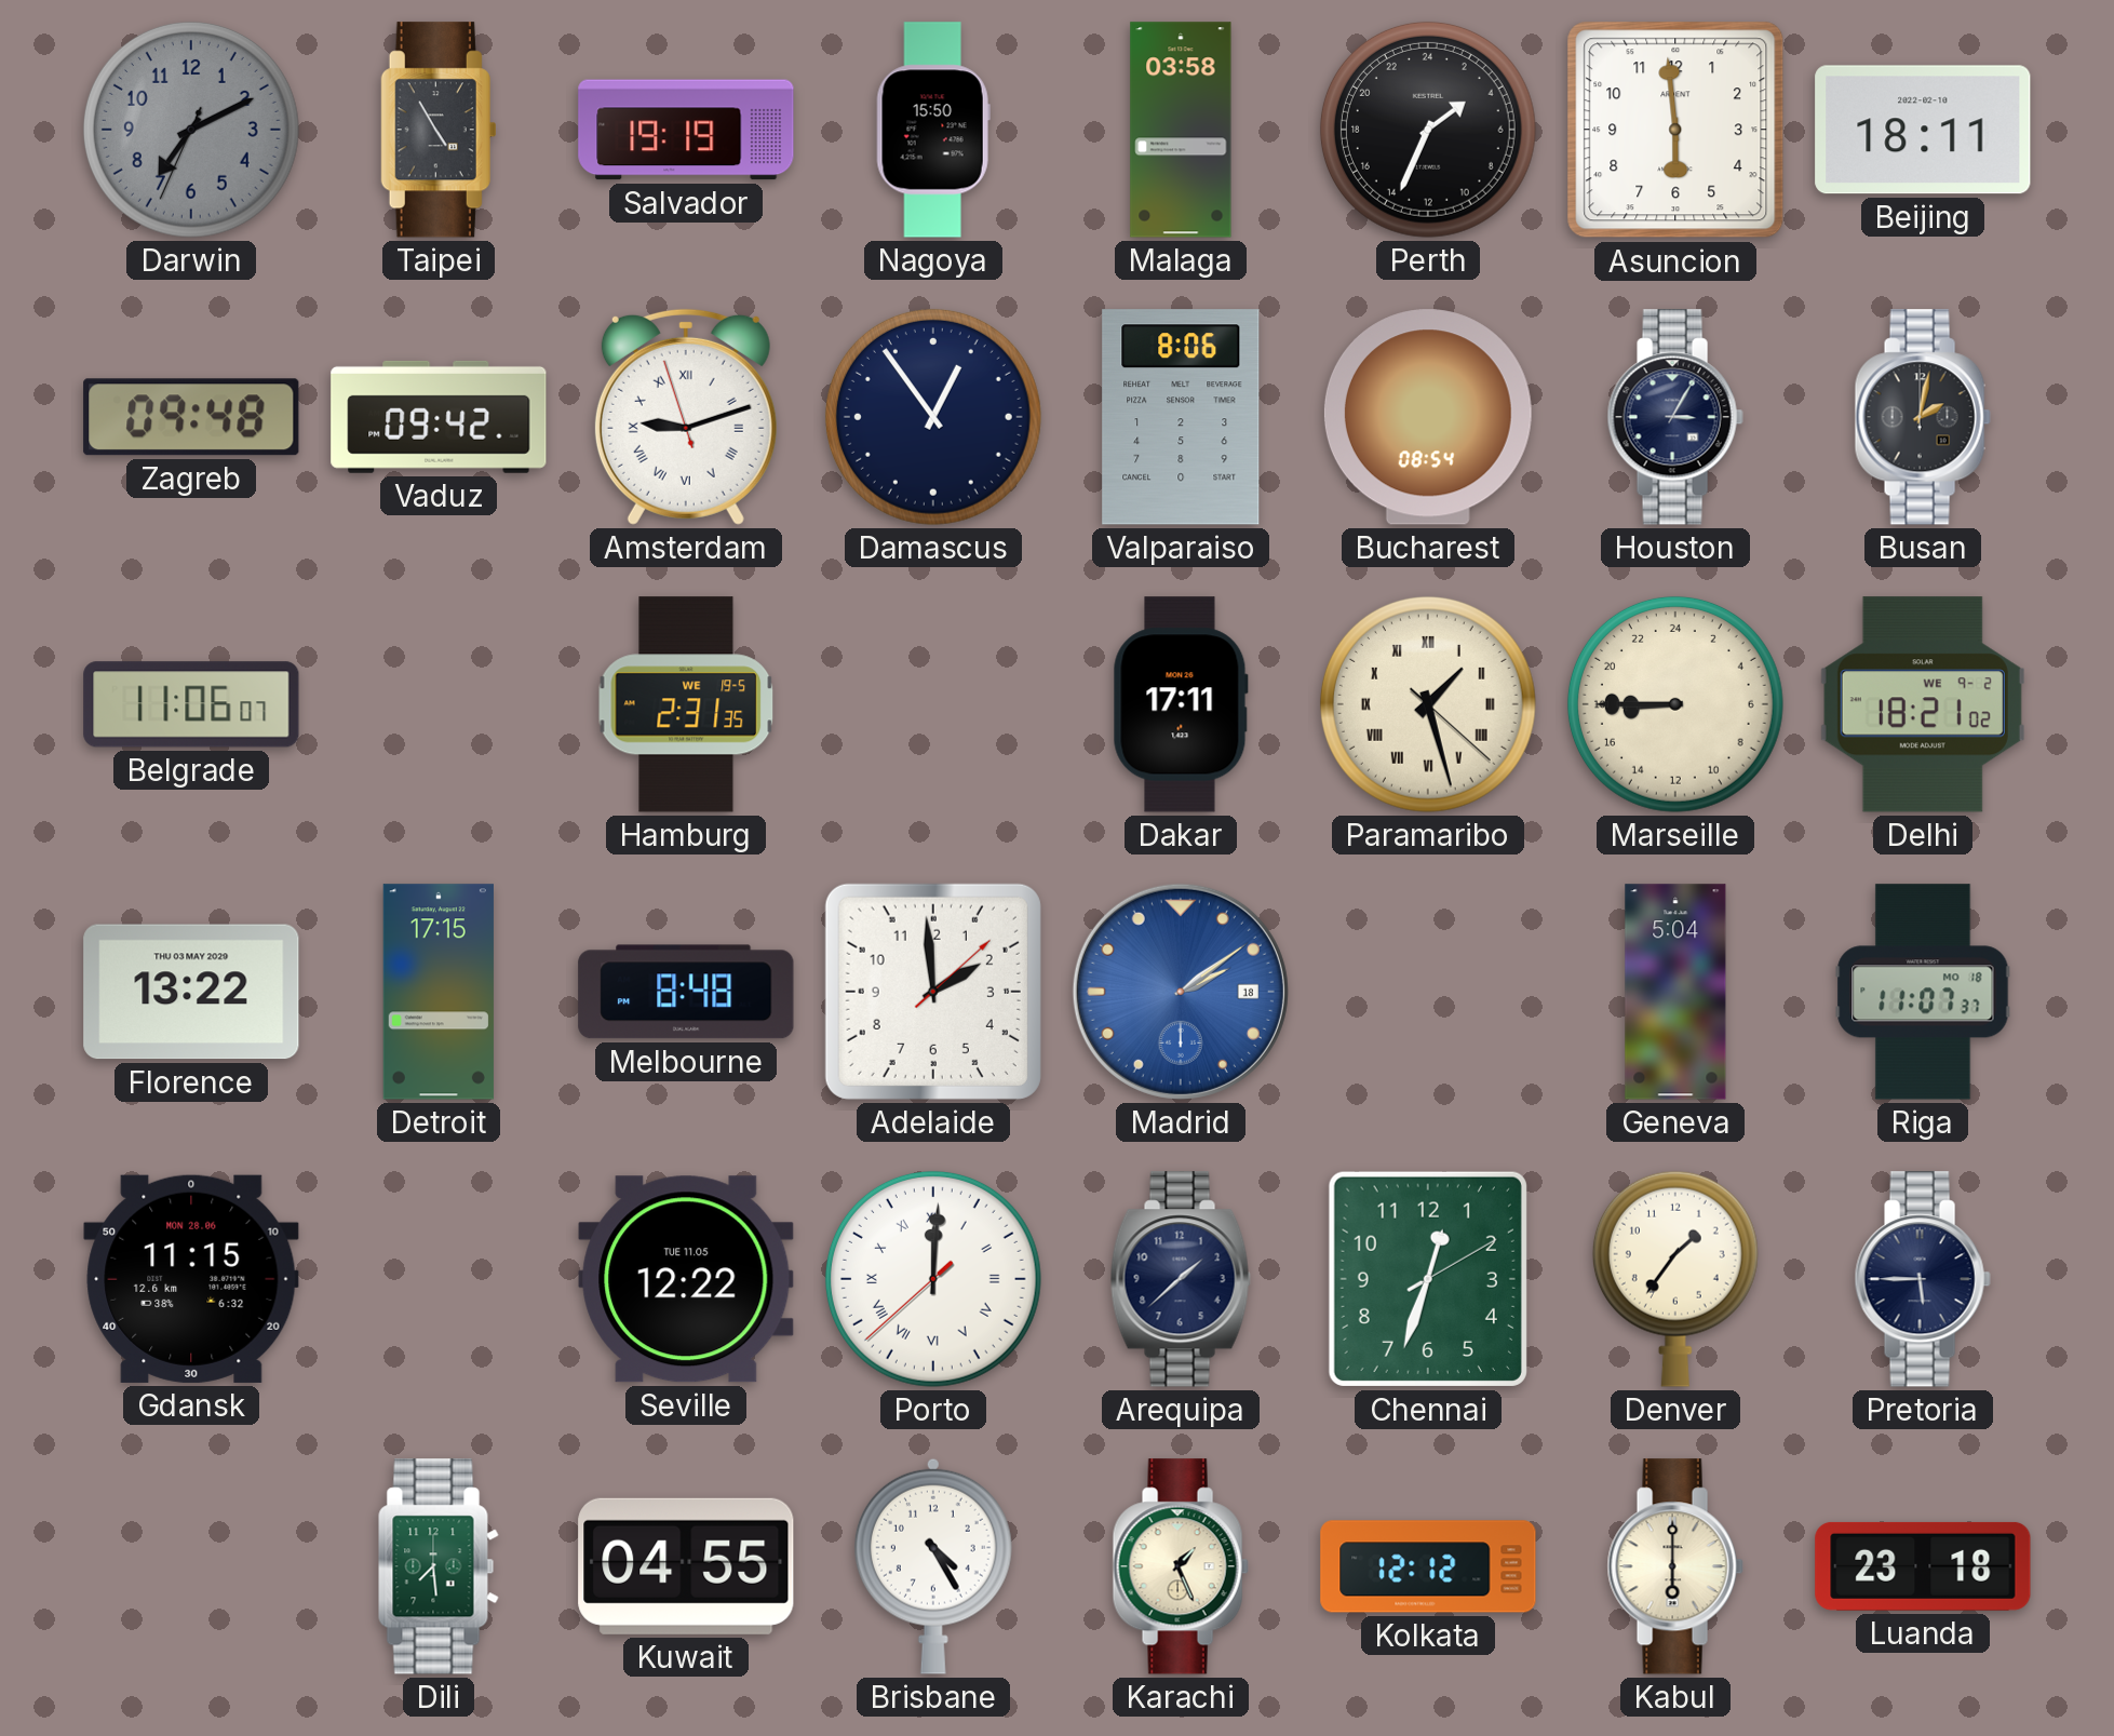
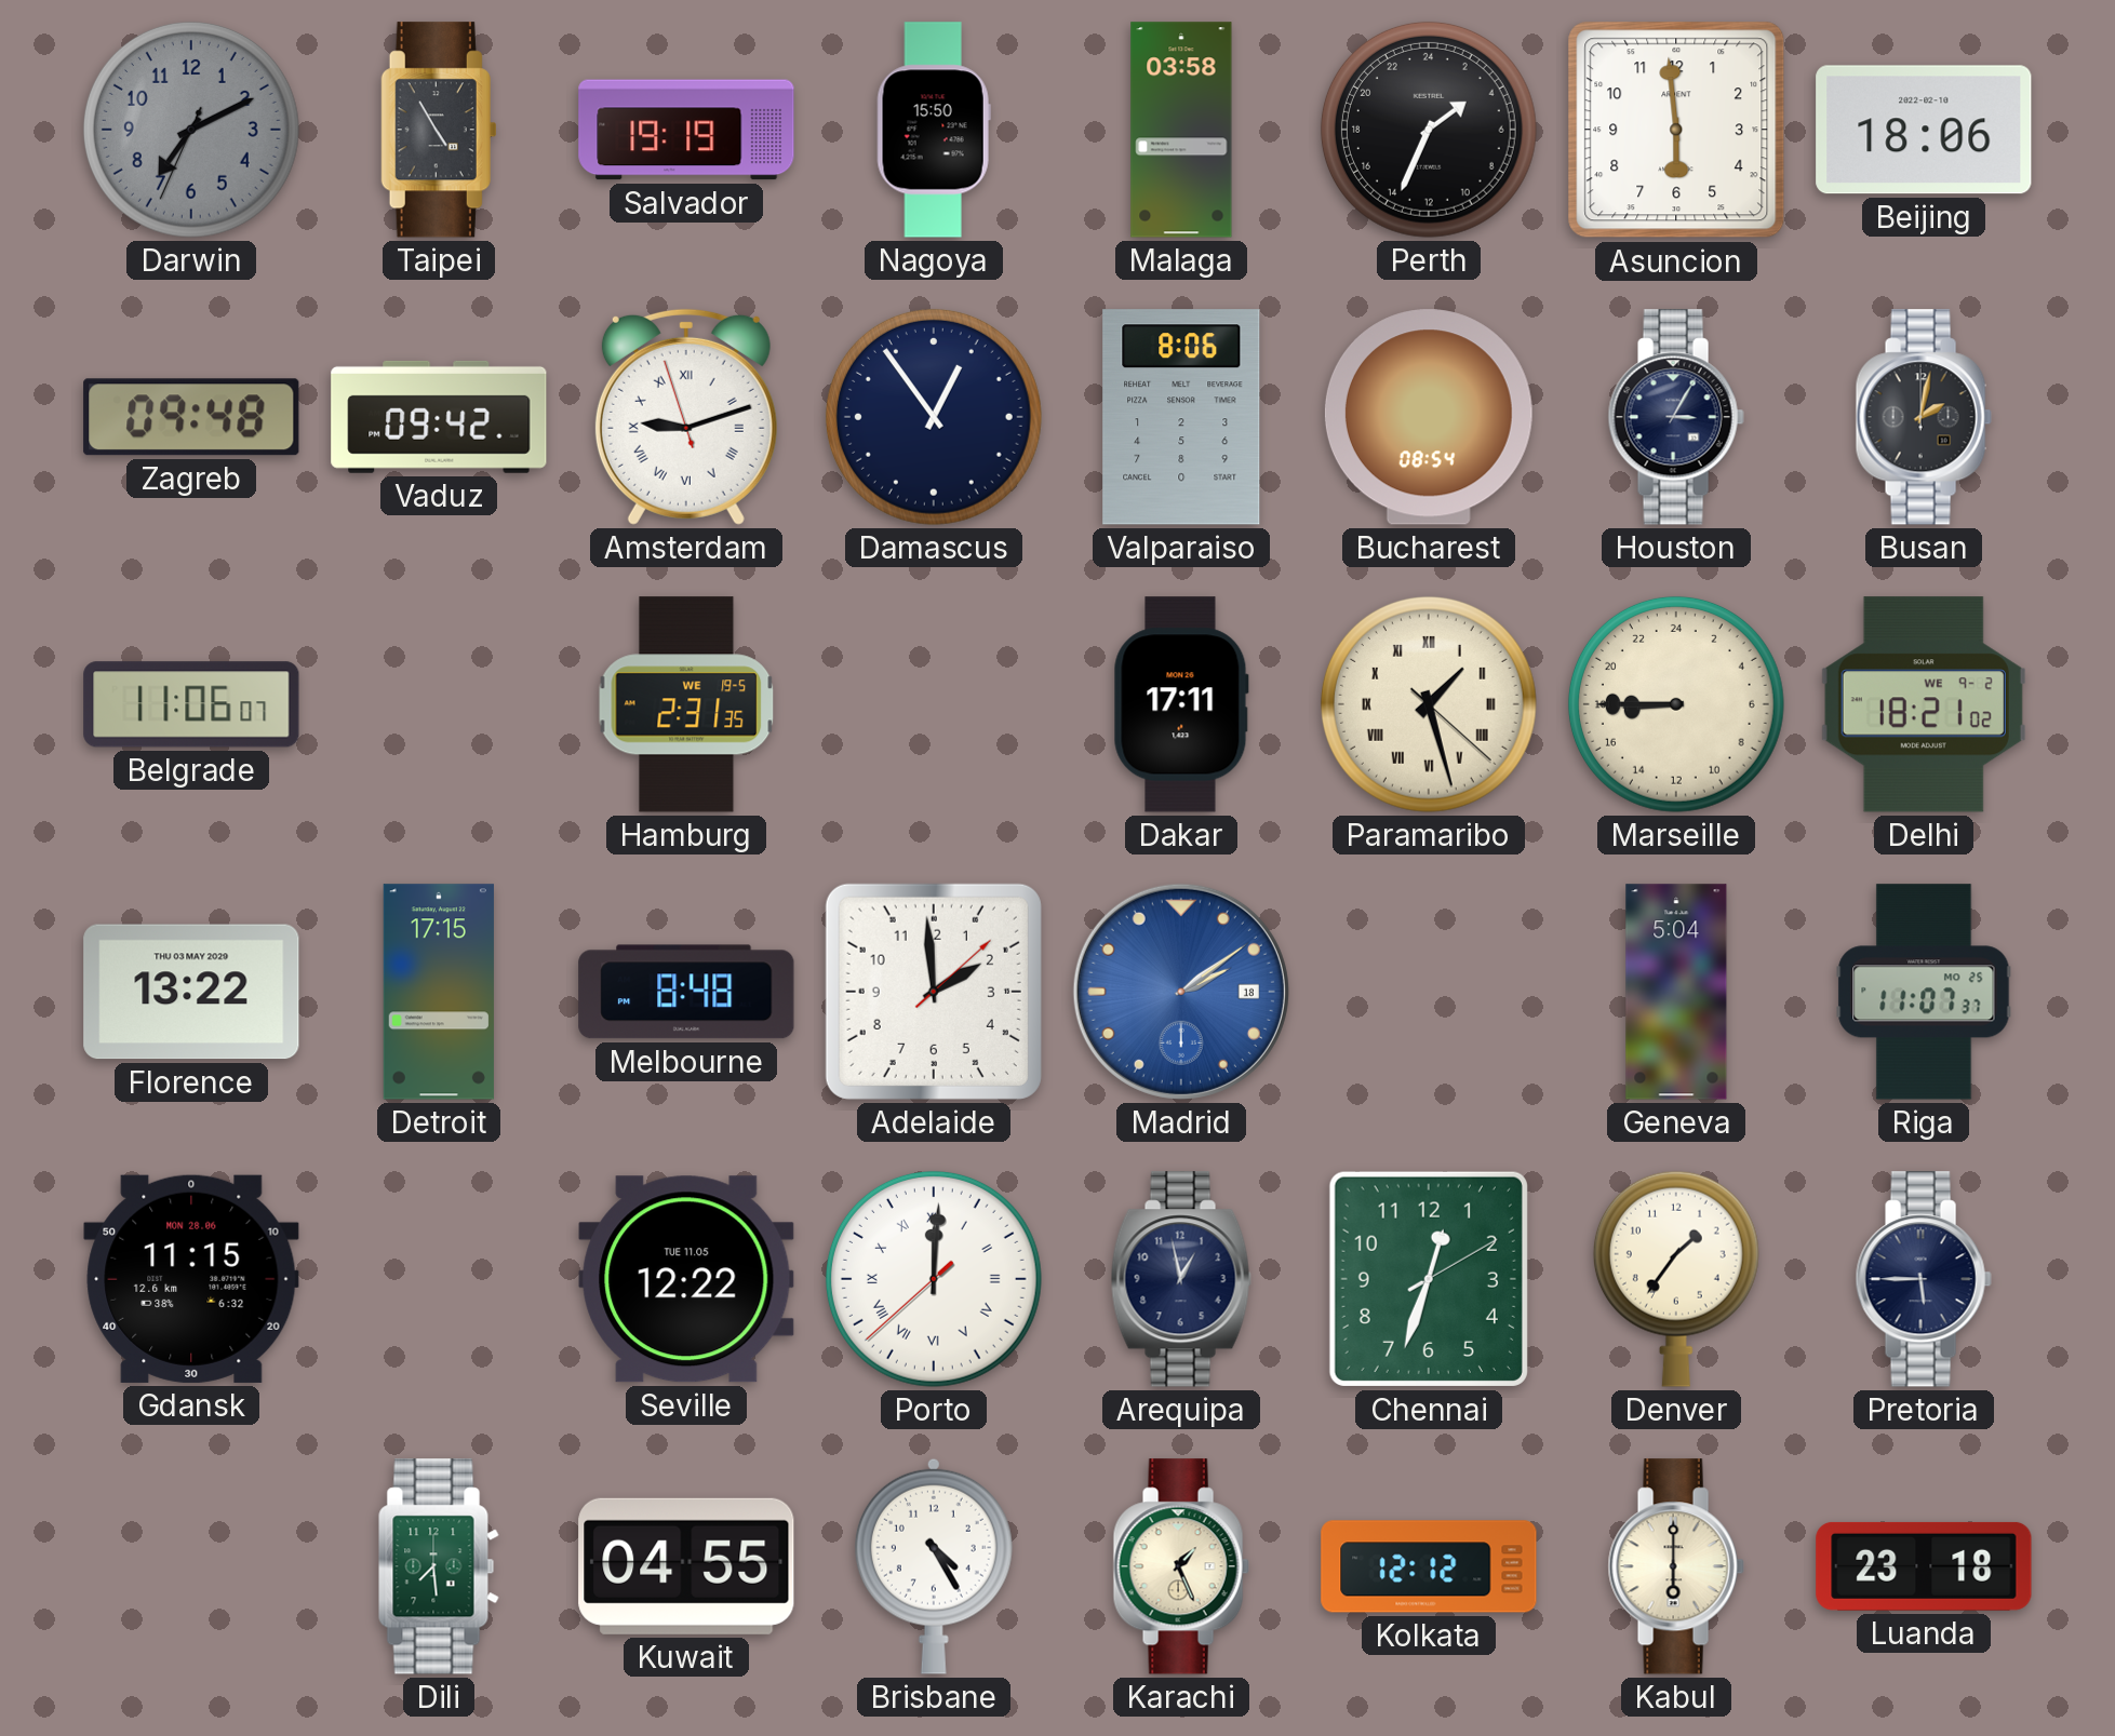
Beijing: 18:11 -> 18:06 (1924, 130)
Riga date: MO 18 -> MO 25 (1924, 992)
Arequipa: 1:38 -> 12:58 (1181, 1279)
